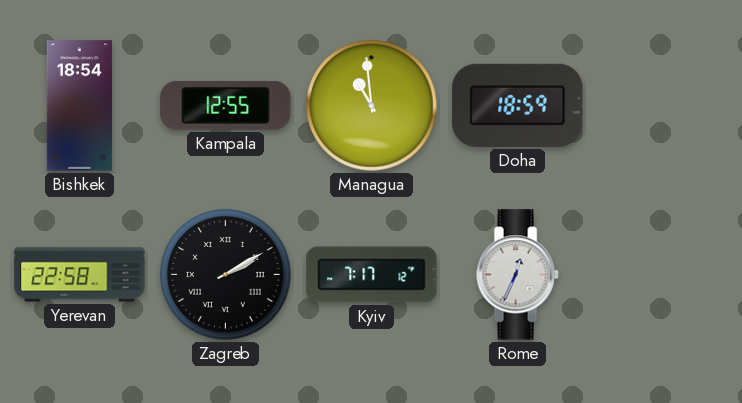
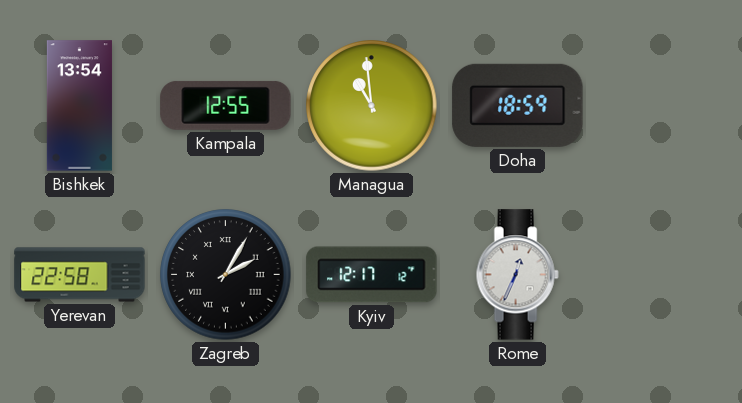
Bishkek: 18:54 -> 13:54 (79, 106)
Zagreb: 2:10 -> 2:05 (226, 275)
Kyiv: 7:17 -> 12:17 (372, 275)
